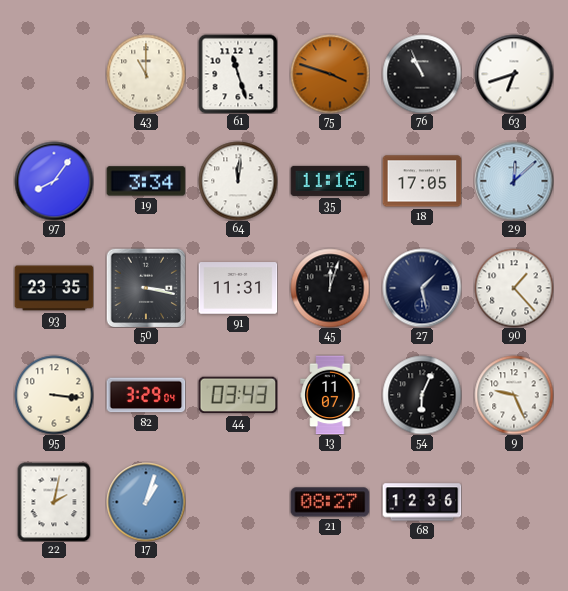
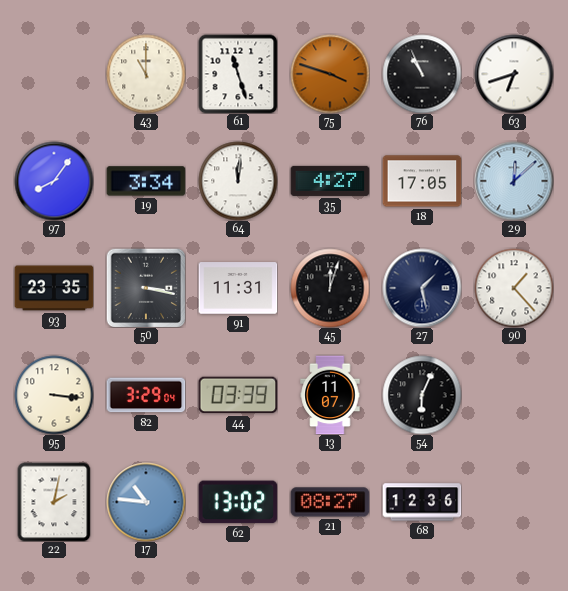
35: 11:16 -> 4:27 (330, 181)
44: 03:43 -> 03:39 (238, 395)
9: 9:26 -> none (514, 395)
17: 1:03 -> 10:46 (146, 502)
62: none -> 13:02 (238, 502)
